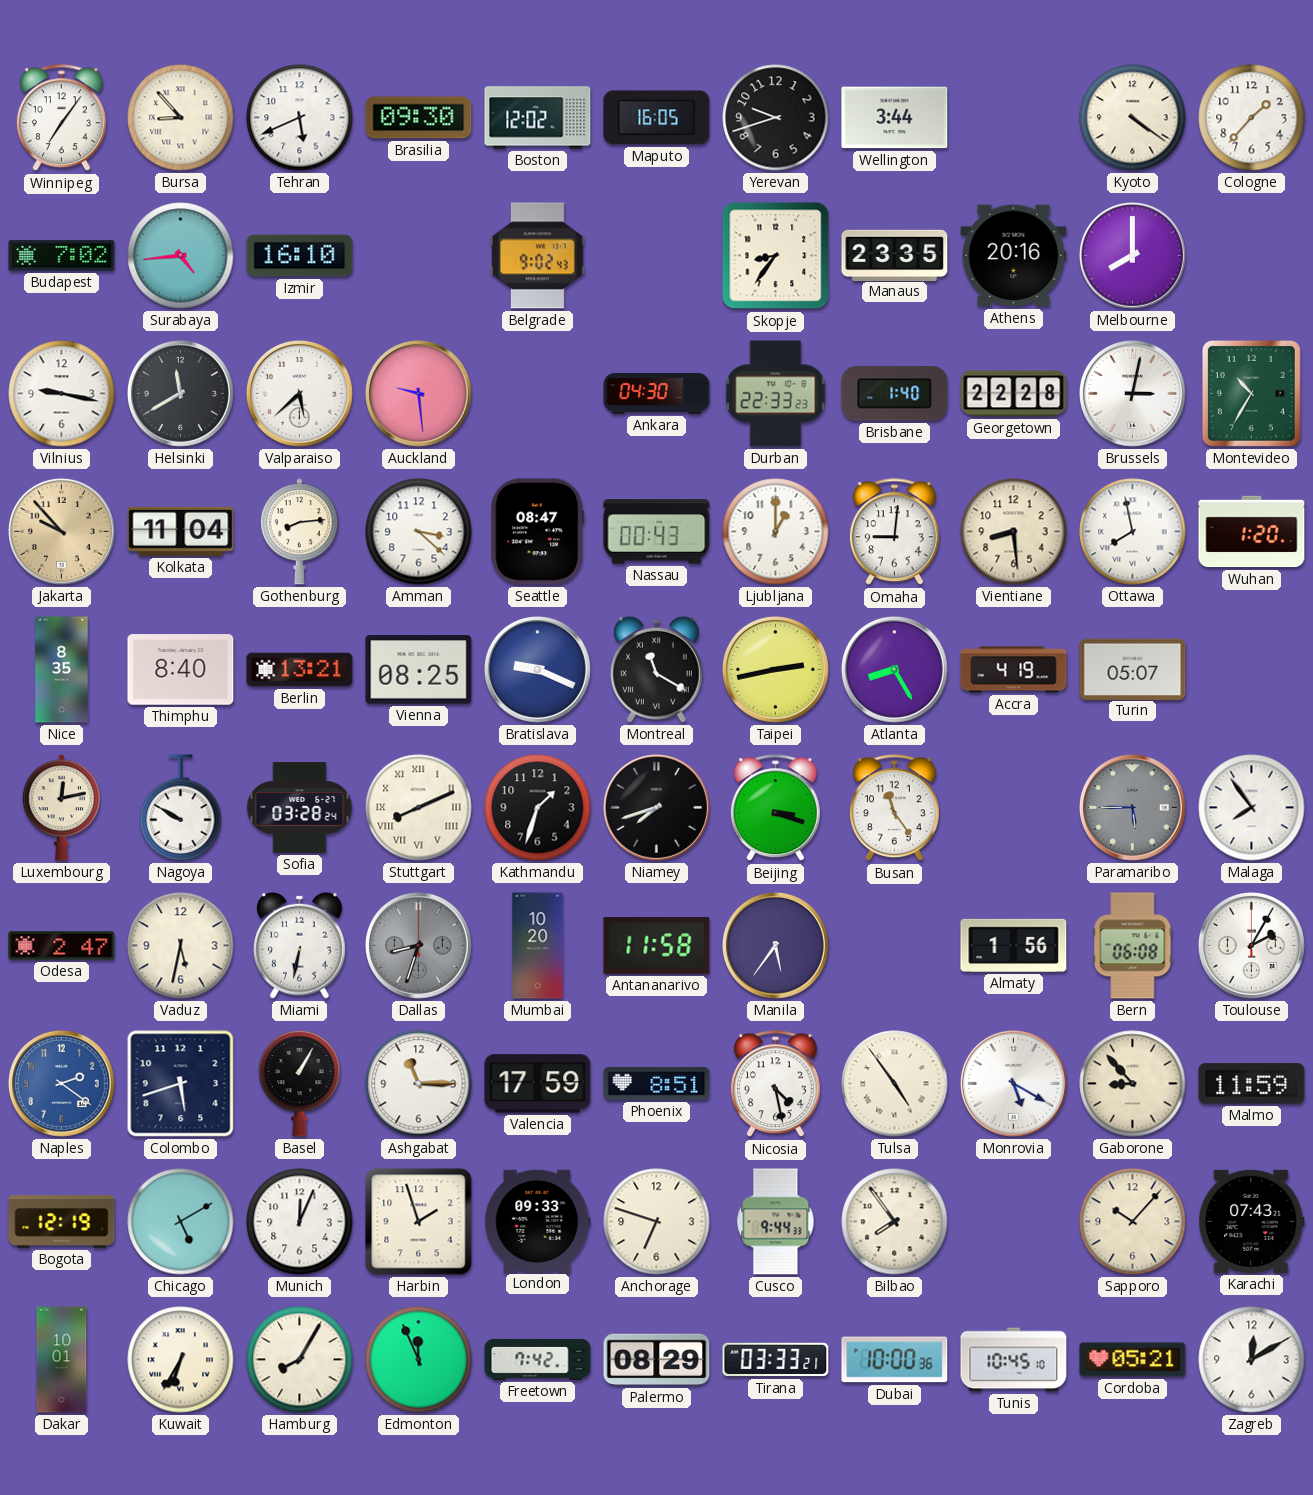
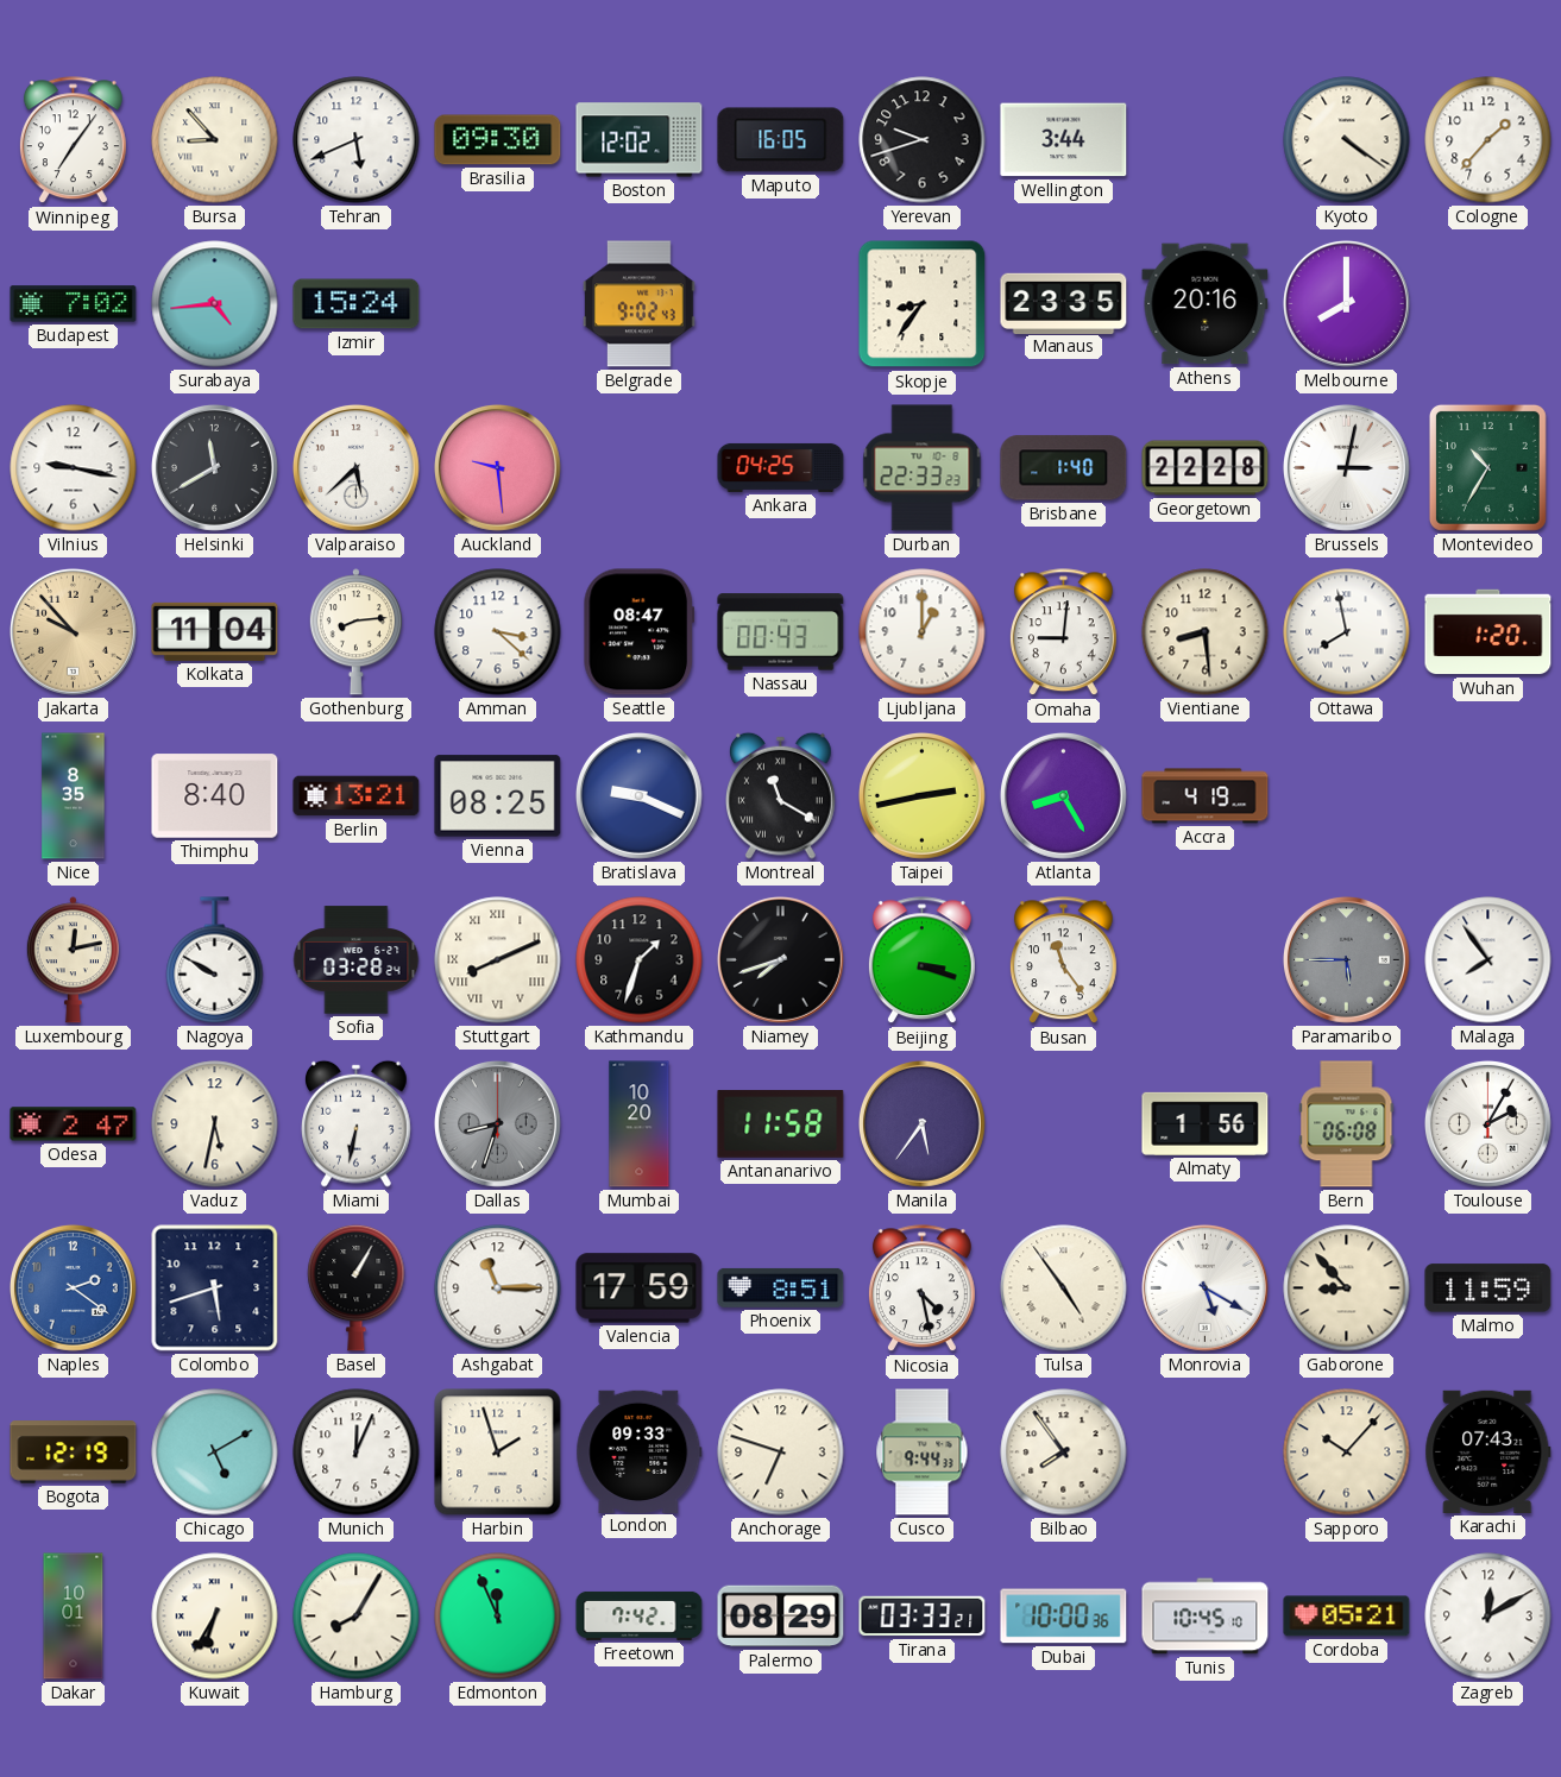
Izmir: 16:10 -> 15:24 (357, 304)
Ankara: 04:30 -> 04:25 (781, 467)
Turin: 05:07 -> none (1133, 669)
